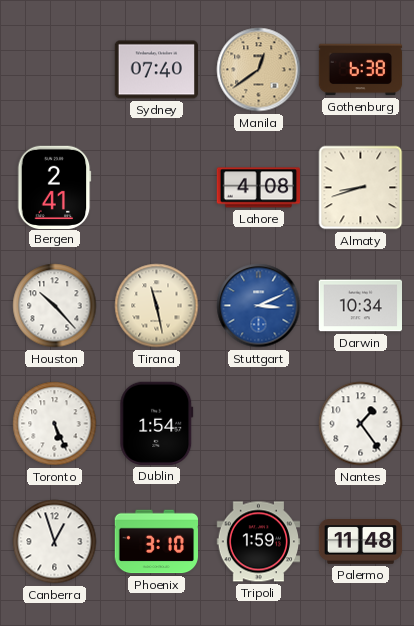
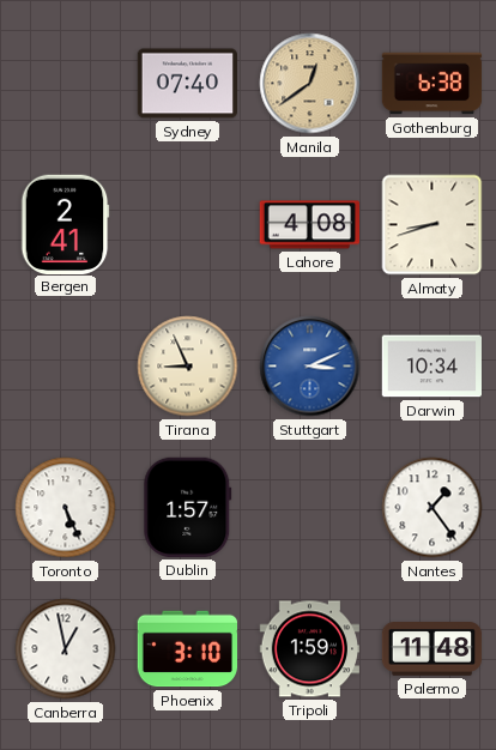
Houston: 10:23 -> none (55, 306)
Tirana: 11:28 -> 8:56 (188, 367)
Dublin: 1:54 -> 1:57 (188, 507)
Canberra: 12:57 -> 12:58 (66, 649)
